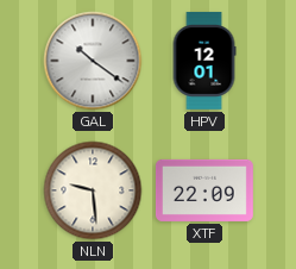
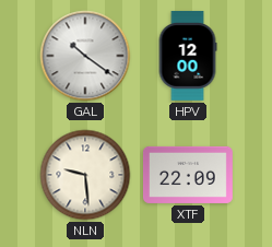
HPV: 12:01 -> 12:00 (188, 56)
